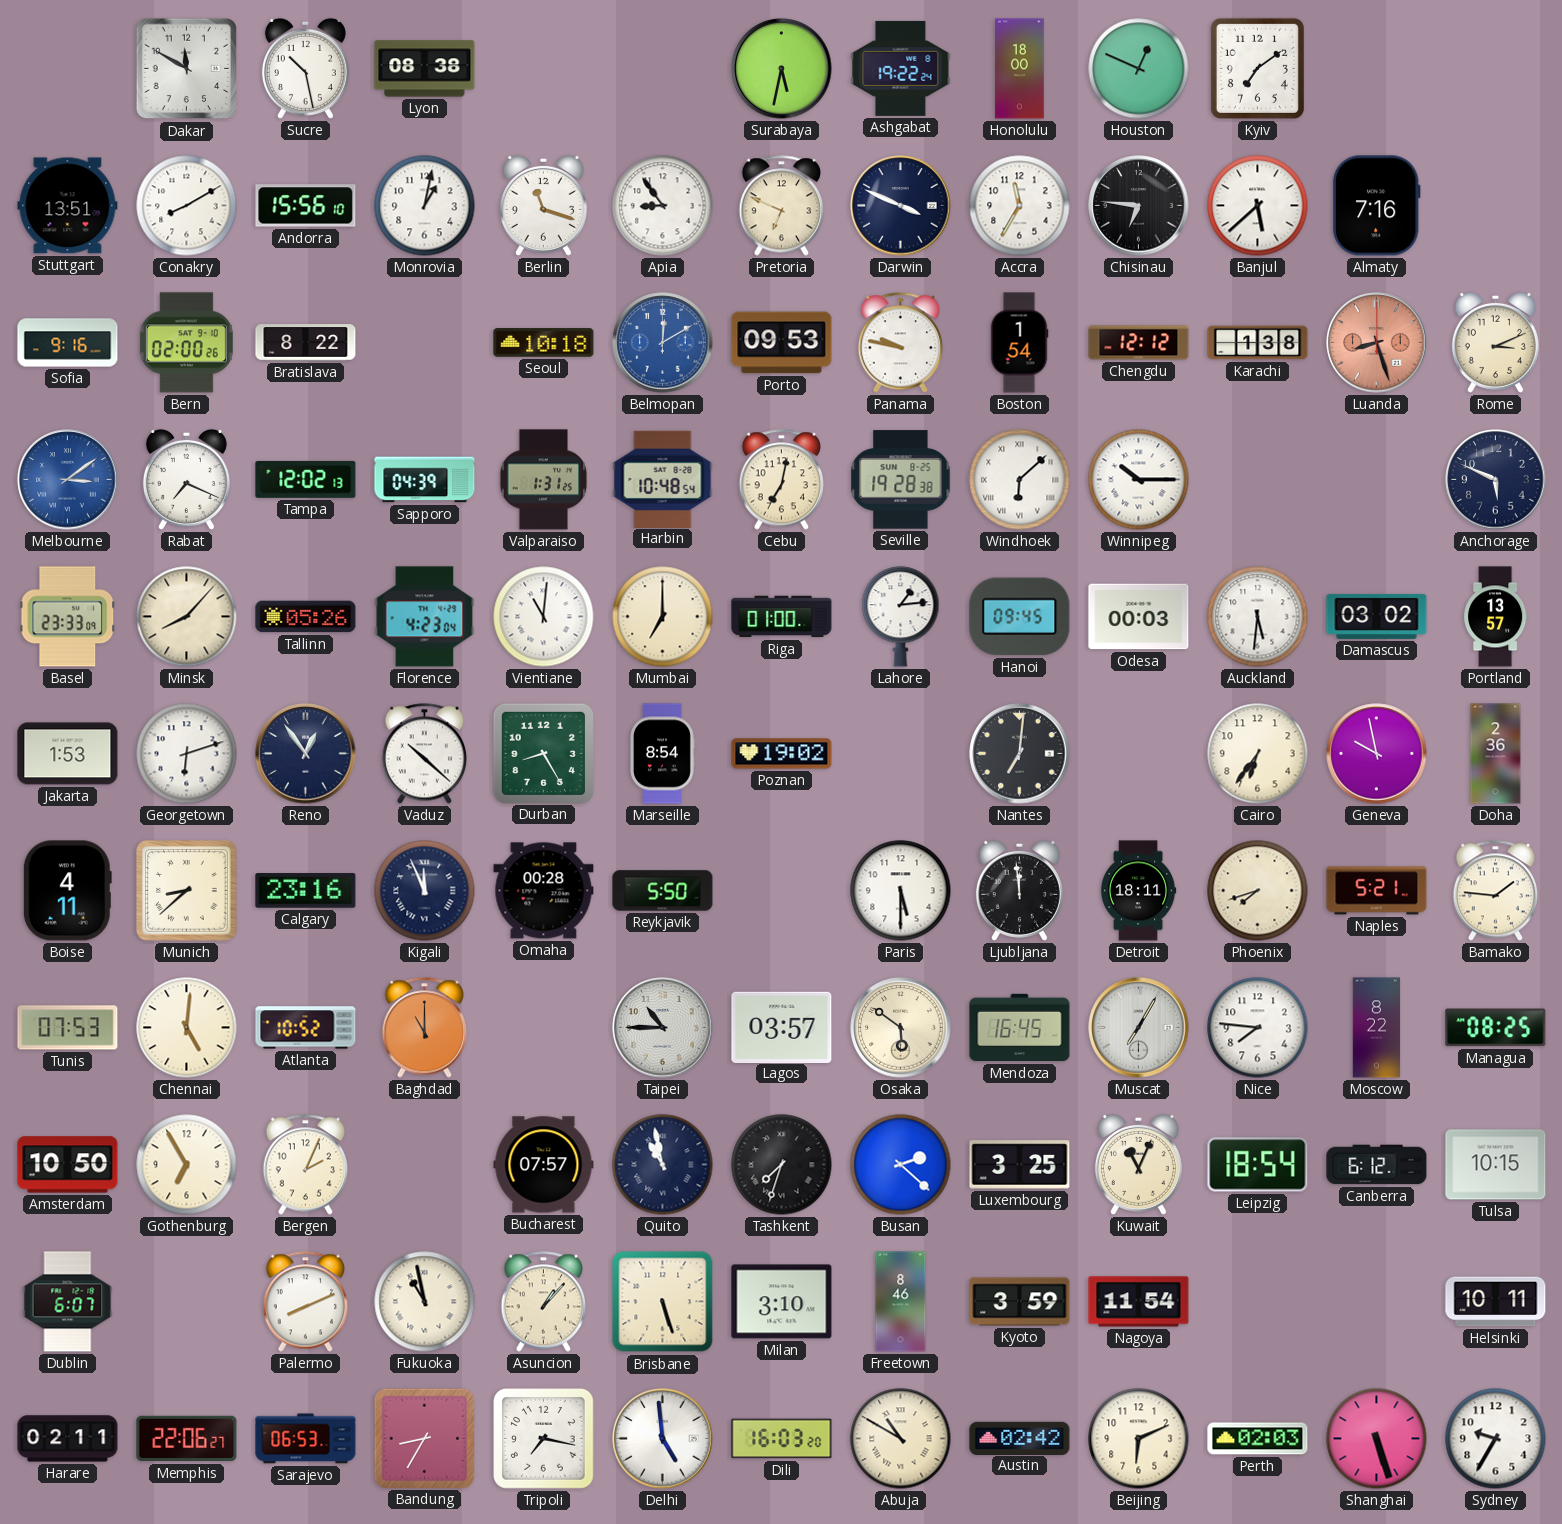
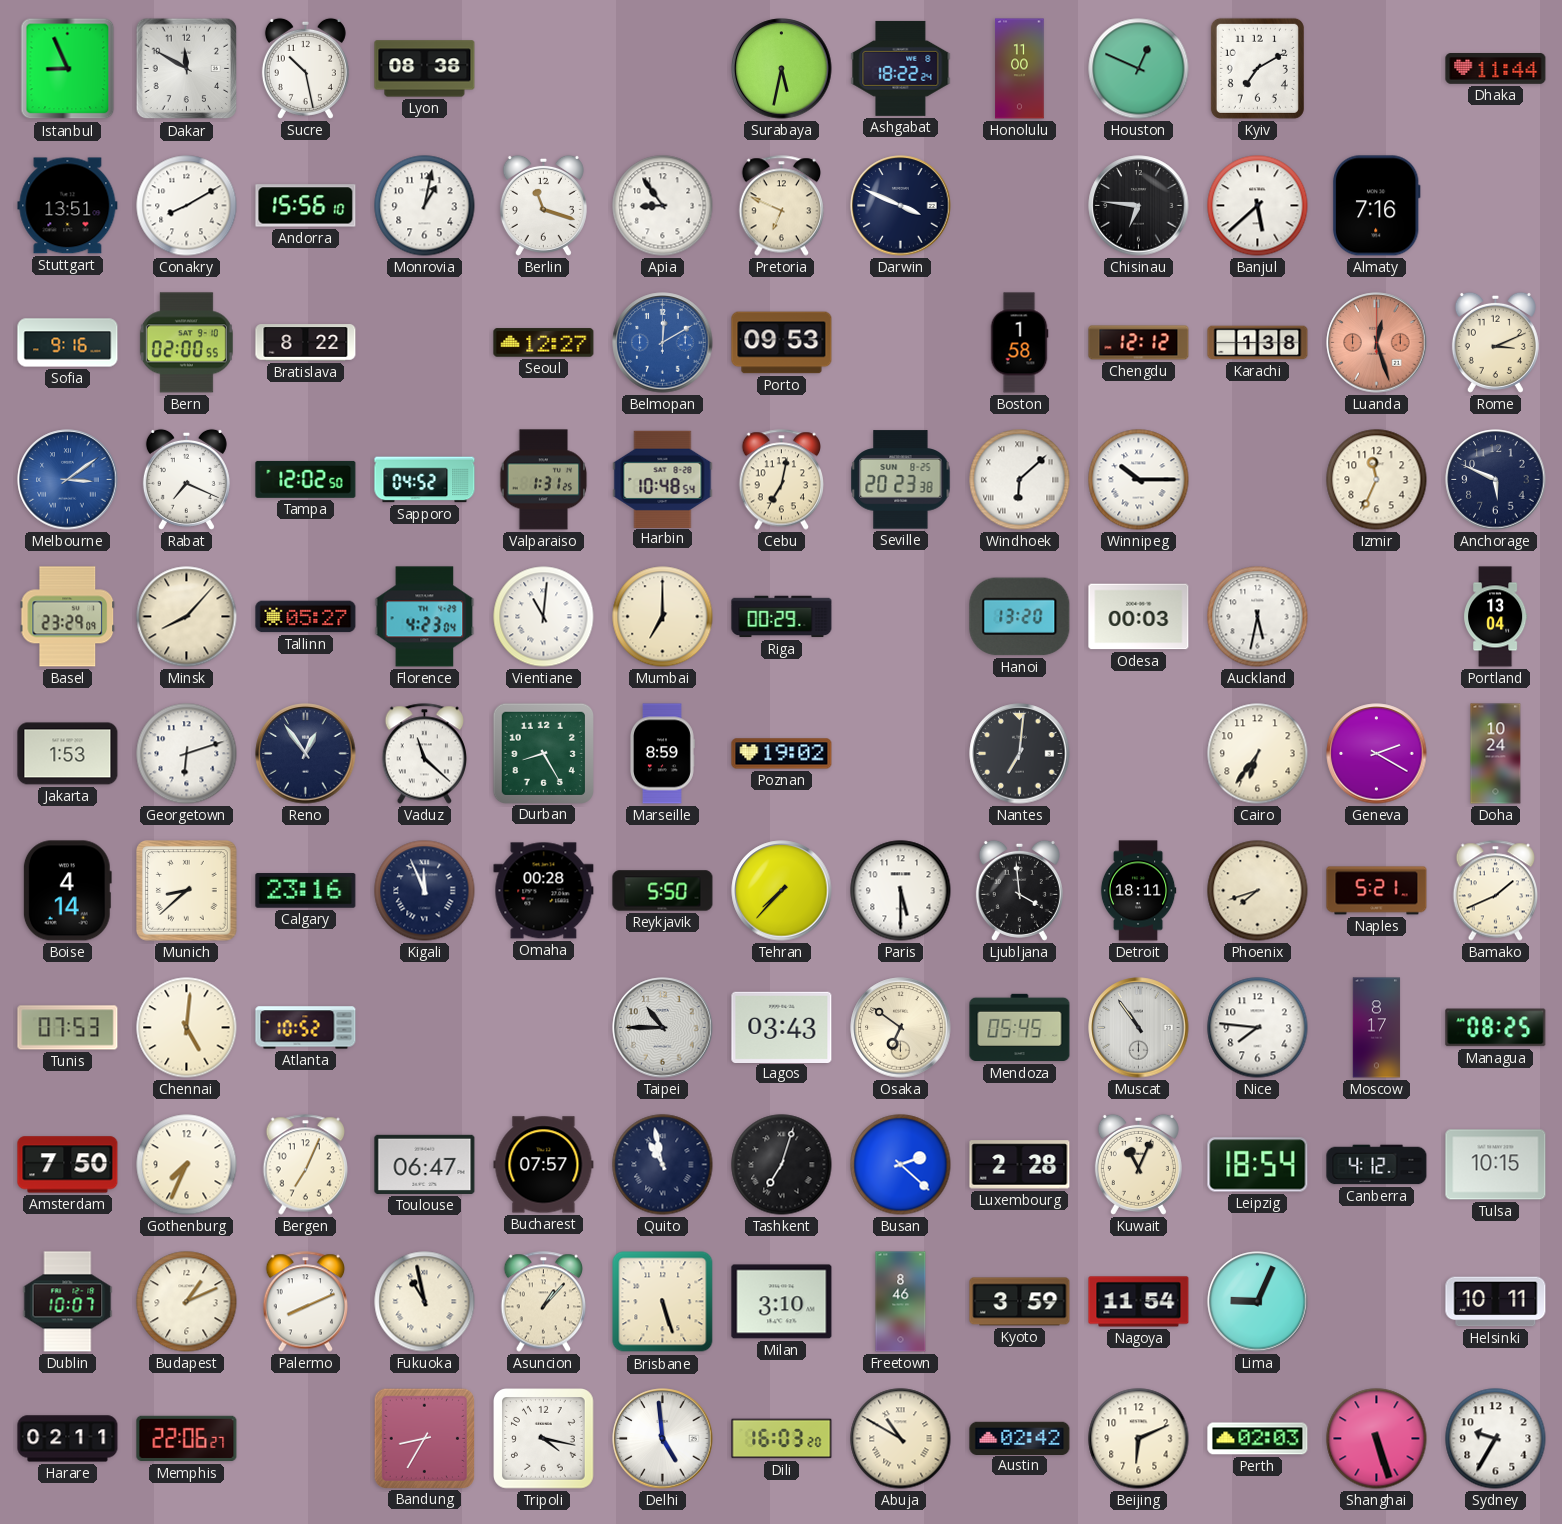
Istanbul: none -> 8:56 (68, 69)
Ashgabat: 19:22 -> 18:22 (901, 68)
Honolulu: 18:00 -> 11:00 (1020, 69)
Kyiv: 7:09 -> 7:10 (1257, 68)
Dhaka: none -> 11:44 (1496, 69)
Accra: 11:35 -> none (1020, 206)
Bern: 02:00:26 -> 02:00:55 (186, 343)
Seoul: 10:18 -> 12:27 (544, 343)
Panama: 9:47 -> none (900, 343)
Boston: 1:54 -> 1:58 (1019, 343)
Luanda: 8:27 -> 12:27 (1377, 343)
Tampa: 12:02:13 -> 12:02:50 (306, 479)
Sapporo: 04:39 -> 04:52 (425, 480)
Seville: 19:28 -> 20:23 (901, 480)
Izmir: none -> 11:34 (1377, 480)
Basel: 23:33 -> 23:29 (68, 617)
Tallinn: 05:26 -> 05:27 (306, 617)
Riga: 01:00 -> 00:29 (782, 617)
Lahore: 1:14 -> none (901, 617)
Hanoi: 09:45 -> 13:20 (1020, 617)
Auckland: 5:31 -> 5:32 (1258, 617)
Damascus: 03:02 -> none (1377, 616)
Portland: 13:57 -> 13:04 (1495, 617)
Vaduz: 10:22 -> 11:22 (424, 754)
Marseille: 8:54 -> 8:59 (663, 754)
Geneva: 9:58 -> 2:20 (1377, 754)
Doha: 2:36 -> 10:24 (1496, 754)
Boise: 4:11 -> 4:14 (67, 891)
Tehran: none -> 7:37 (782, 891)
Ljubljana: 11:59 -> 3:59 (1019, 890)
Bamako: 1:46 -> 1:41 (1495, 891)
Baghdad: 11:00 -> none (424, 1028)
Lagos: 03:57 -> 03:43 (782, 1027)
Osaka: 5:51 -> 6:51 (901, 1028)
Mendoza: 16:45 -> 05:45 (1020, 1028)
Muscat: 7:05 -> 10:54 (1139, 1028)
Moscow: 8:22 -> 8:17 (1377, 1028)
Amsterdam: 10:50 -> 7:50 (68, 1165)
Gothenburg: 6:55 -> 7:34 (187, 1165)
Bergen: 2:04 -> 7:04 (305, 1165)
Toulouse: none -> 06:47 (425, 1164)
Tashkent: 7:33 -> 7:03 (782, 1165)
Luxembourg: 3:25 -> 2:28 (1020, 1165)
Canberra: 6:12 -> 4:12 (1377, 1165)
Dublin: 6:07 -> 10:07 (68, 1302)
Budapest: none -> 1:11 (187, 1302)
Lima: none -> 9:04 (1258, 1302)
Sarajevo: 06:53 -> none (306, 1439)
Tripoli: 7:17 -> 4:17 (544, 1439)
